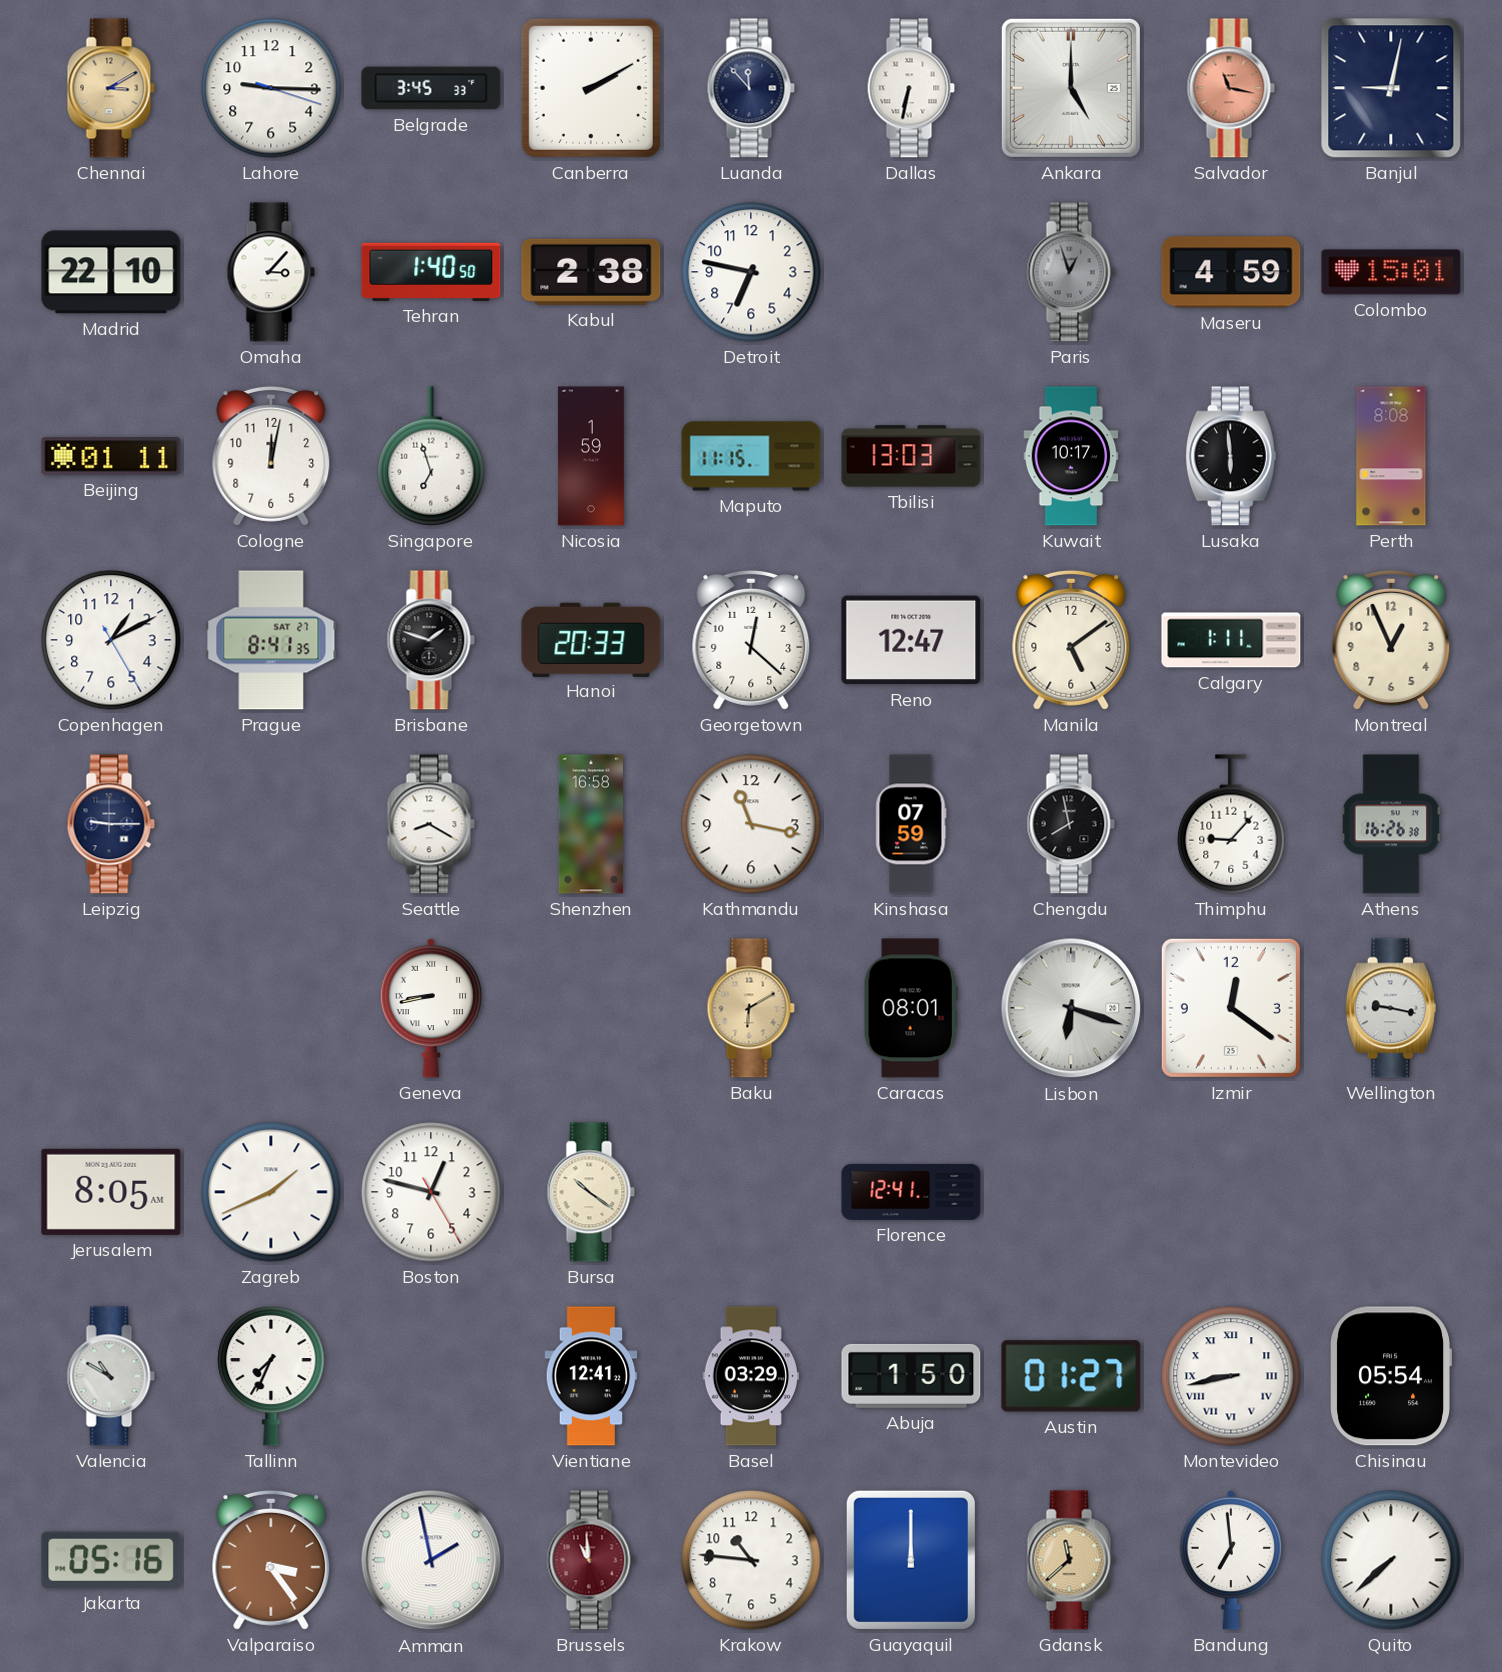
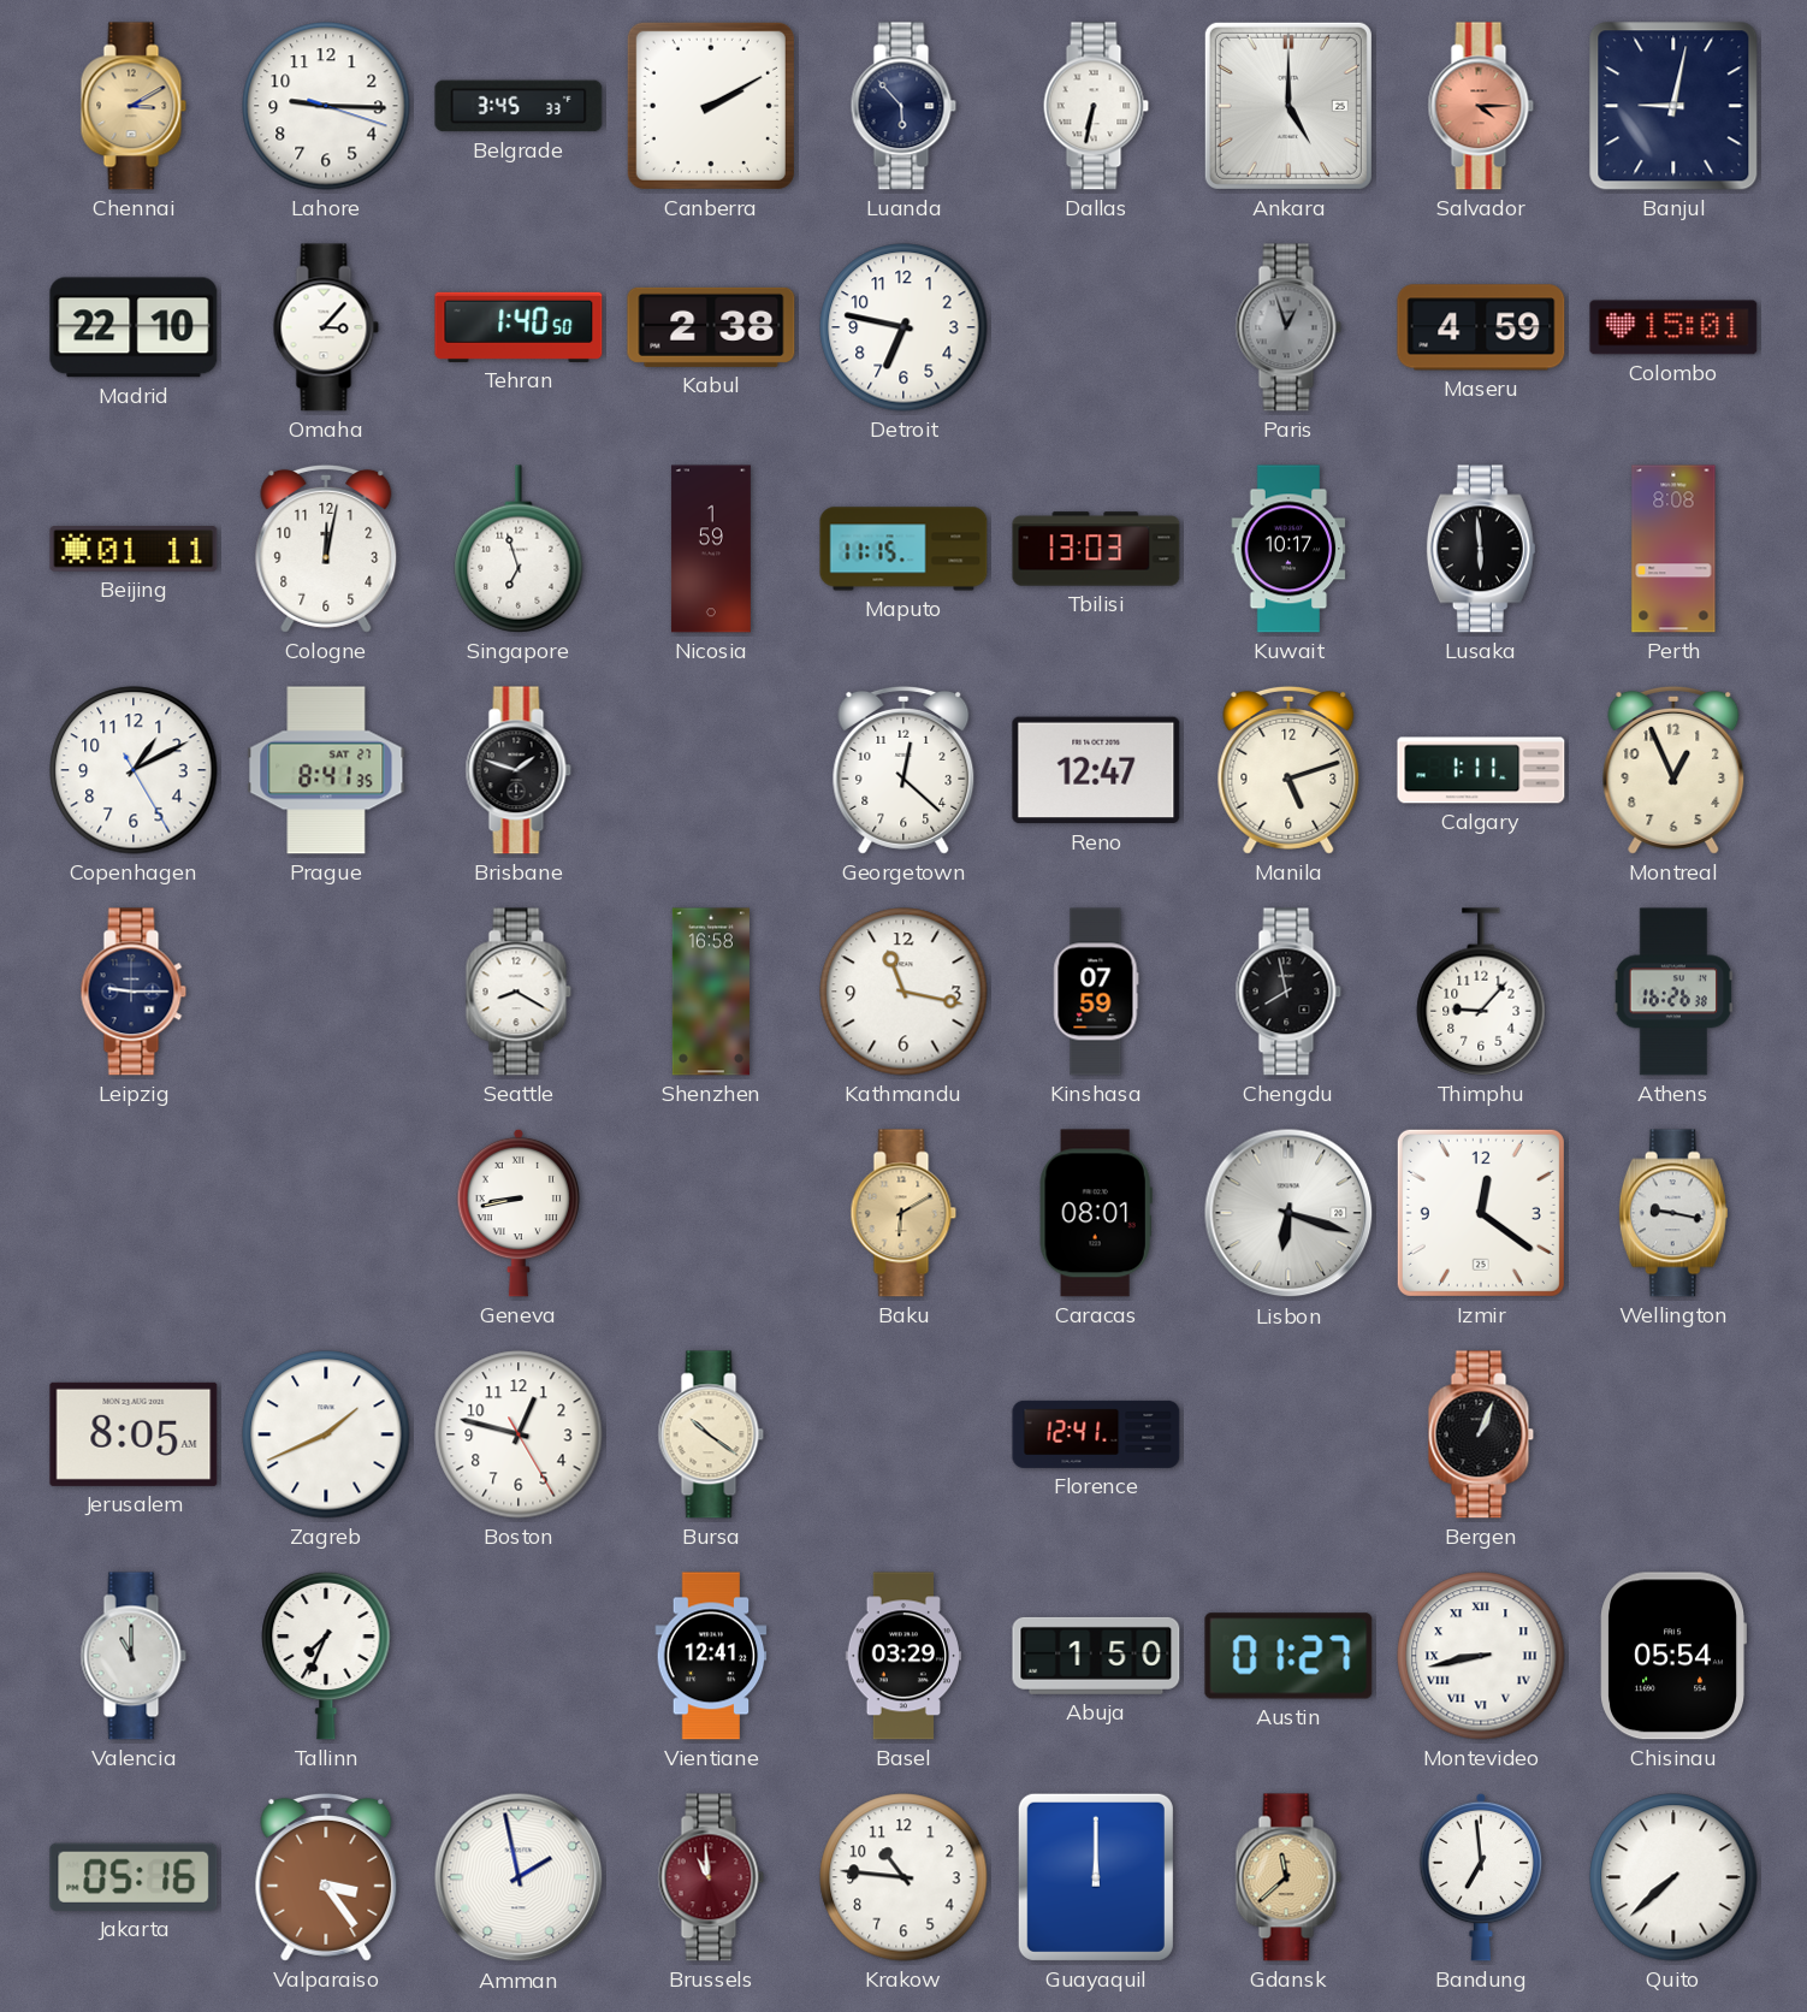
Luanda: 11:53 -> 5:53 (904, 106)
Salvador: 11:17 -> 4:15 (1481, 106)
Hanoi: 20:33 -> none (591, 639)
Manila: 5:09 -> 5:12 (1288, 770)
Bergen: none -> 1:04 (1481, 1434)
Valencia: 10:50 -> 11:00 (134, 1656)
